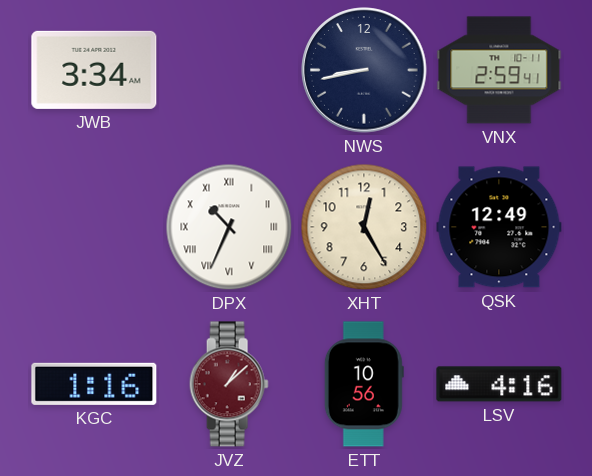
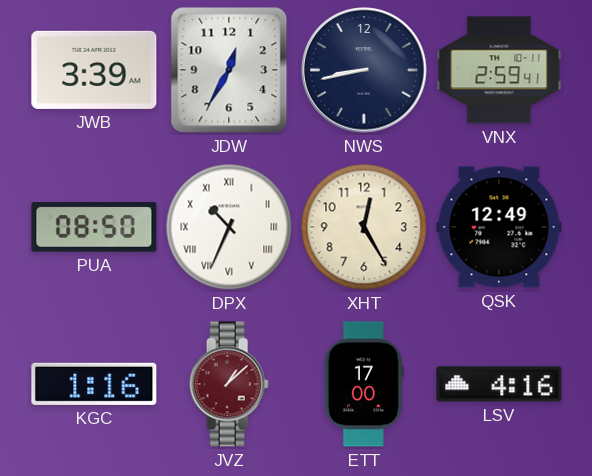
JWB: 3:34 -> 3:39 (94, 70)
JDW: none -> 12:35 (229, 70)
PUA: none -> 08:50 (94, 227)
ETT: 10:56 -> 17:00 (364, 384)
